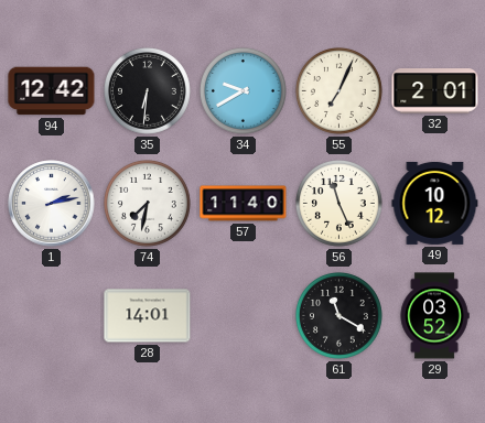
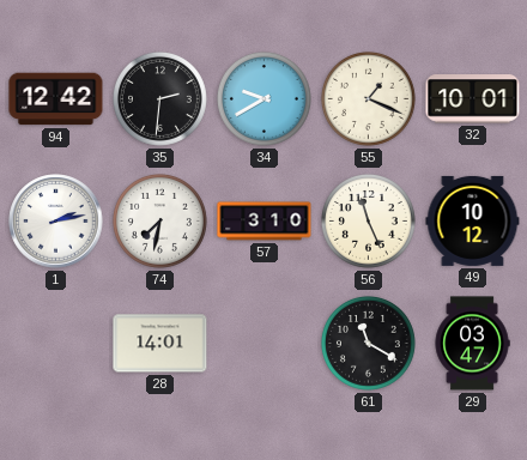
35: 6:31 -> 2:31 (159, 98)
55: 7:04 -> 1:19 (368, 98)
32: 2:01 -> 10:01 (473, 99)
57: 11:40 -> 3:10 (265, 222)
29: 03:52 -> 03:47 (472, 344)
